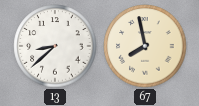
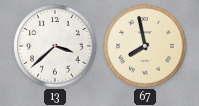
13: 8:38 -> 3:38 (55, 46)
